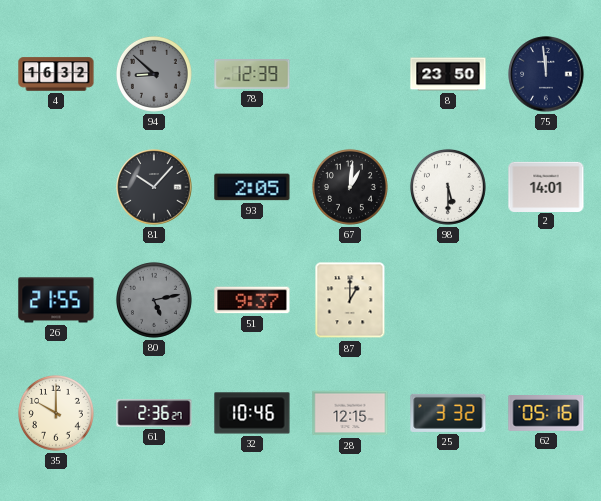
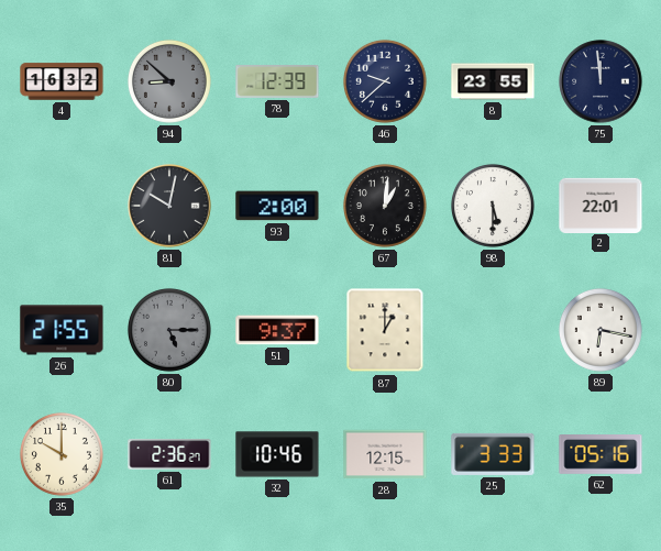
46: none -> 9:38 (385, 81)
8: 23:50 -> 23:55 (493, 81)
81: 10:07 -> 10:02 (169, 206)
93: 2:05 -> 2:00 (277, 206)
2: 14:01 -> 22:01 (601, 205)
80: 5:13 -> 5:15 (169, 330)
89: none -> 6:17 (601, 330)
25: 3:32 -> 3:33 (493, 454)
